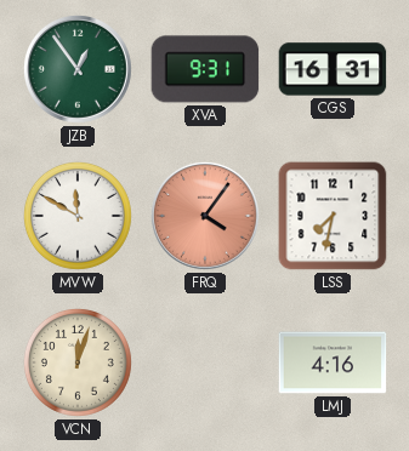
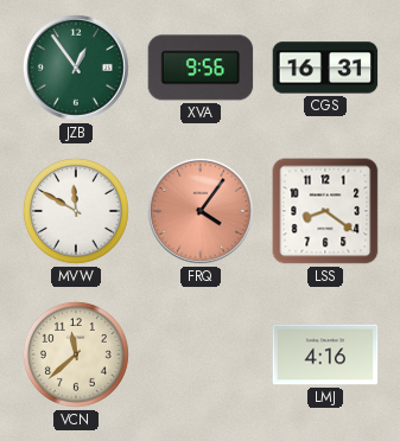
XVA: 9:31 -> 9:56 (201, 68)
LSS: 7:32 -> 8:21 (325, 211)
VCN: 12:03 -> 11:38 (76, 354)
